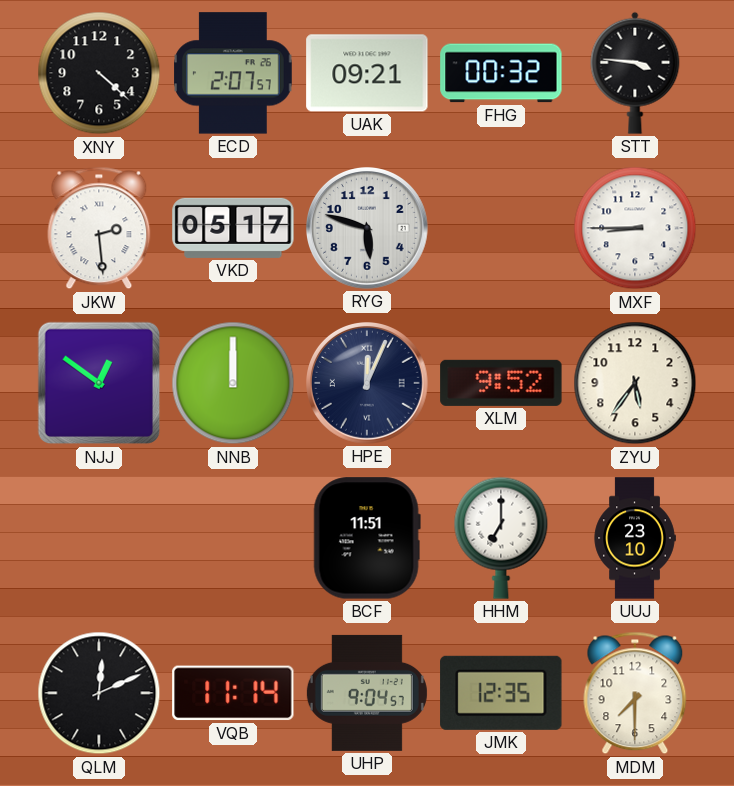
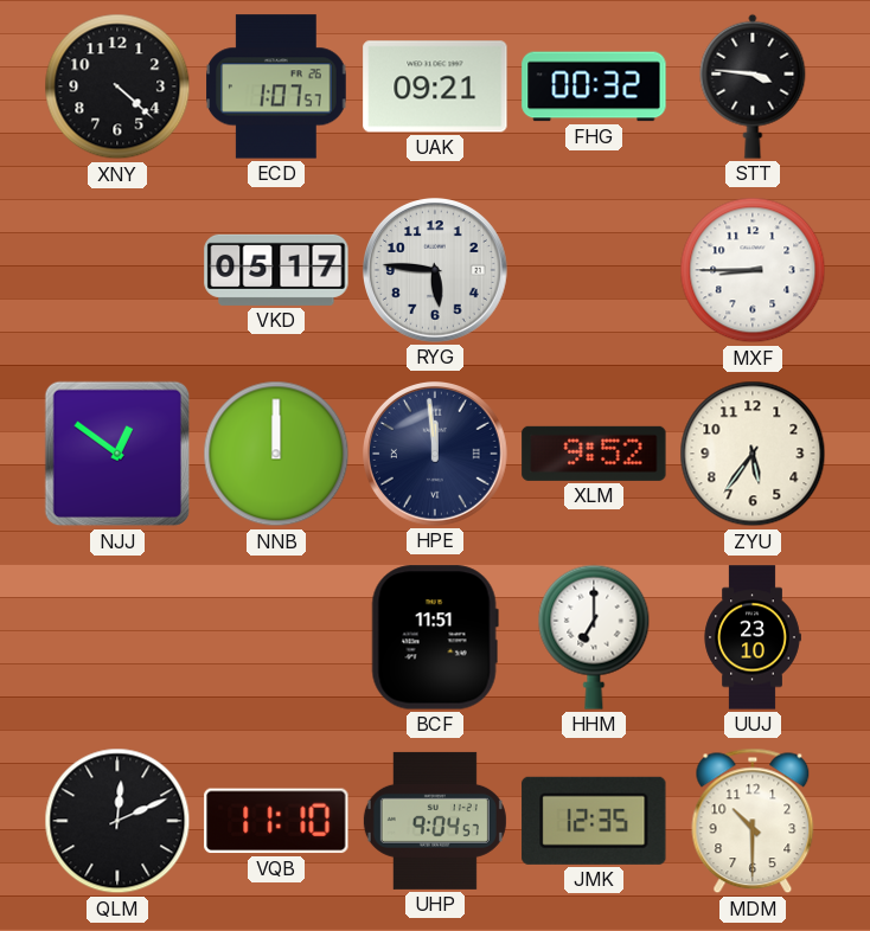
ECD: 2:07 -> 1:07 (276, 86)
JKW: 2:29 -> none (99, 228)
RYG: 5:48 -> 5:46 (436, 271)
HPE: 12:04 -> 11:59 (436, 455)
VQB: 11:14 -> 11:10 (276, 821)
MDM: 7:30 -> 10:30 (753, 821)
